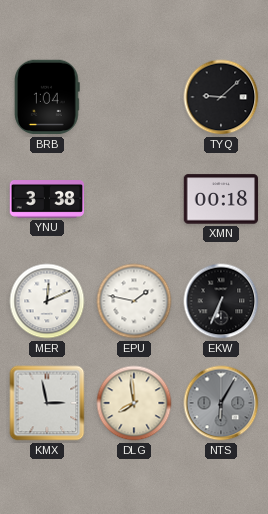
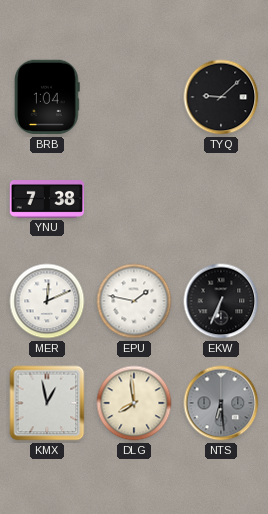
YNU: 3:38 -> 7:38 (47, 200)
XMN: 00:18 -> none (221, 199)
KMX: 2:58 -> 12:58 (47, 403)
NTS: 6:05 -> 6:29 (221, 403)
